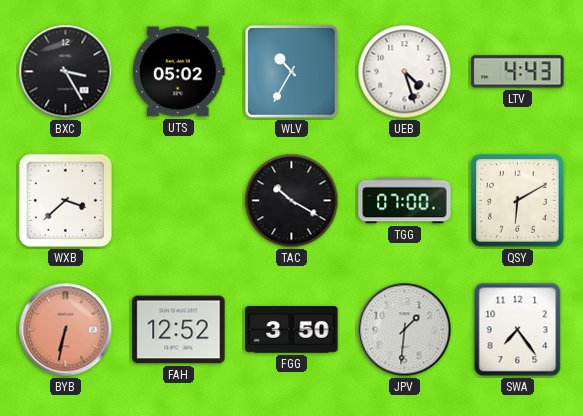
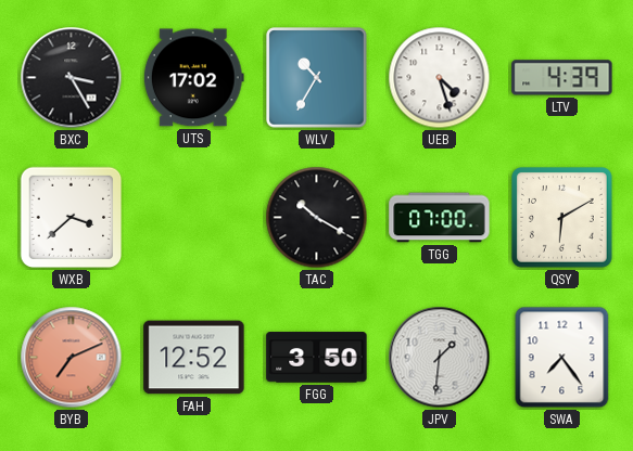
UTS: 05:02 -> 17:02 (193, 78)
LTV: 4:43 -> 4:39 (562, 78)
BYB: 6:32 -> 7:11 (72, 358)
